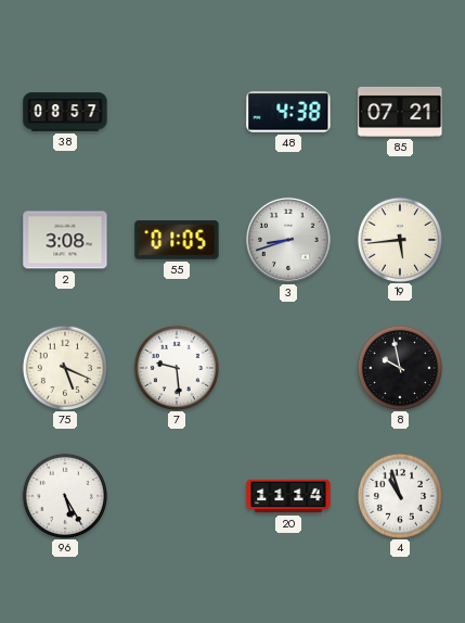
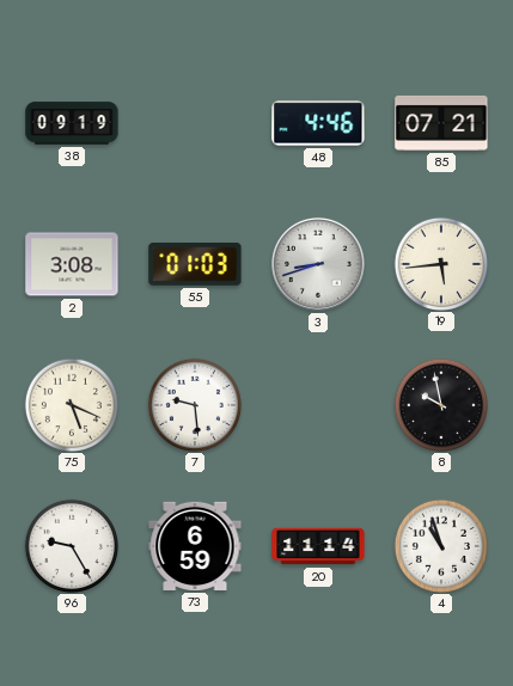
38: 08:57 -> 09:19 (72, 123)
48: 4:38 -> 4:46 (318, 123)
55: 01:05 -> 01:03 (195, 264)
96: 5:25 -> 9:25 (71, 545)
73: none -> 6:59 (195, 546)
